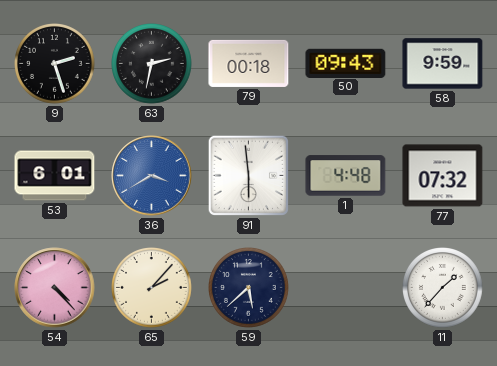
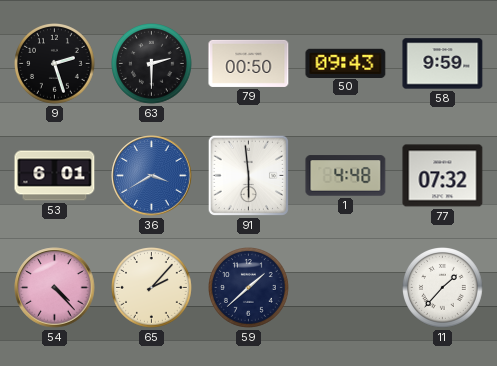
63: 2:32 -> 2:30 (152, 64)
79: 00:18 -> 00:50 (249, 63)
59: 5:38 -> 1:38 (249, 288)
